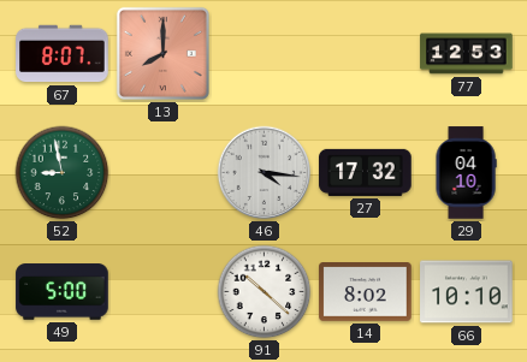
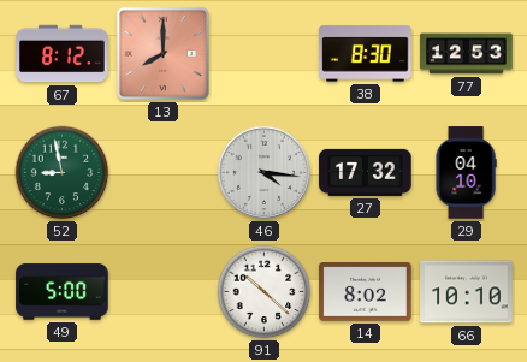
67: 8:07 -> 8:12 (63, 54)
38: none -> 8:30 (366, 54)
